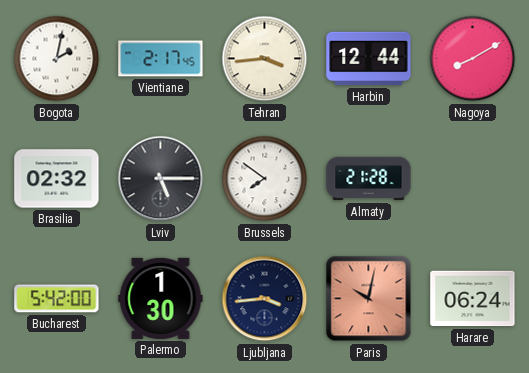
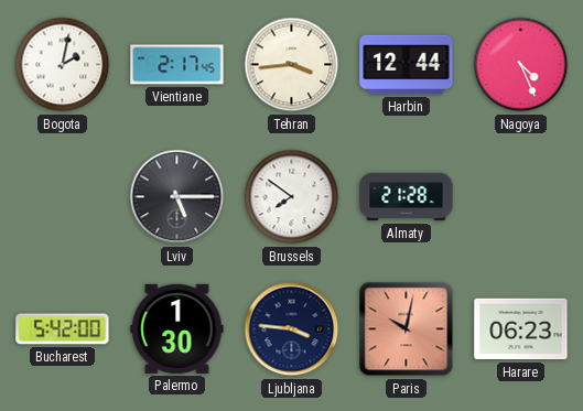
Nagoya: 8:10 -> 4:26 (521, 65)
Brasilia: 02:32 -> none (57, 179)
Ljubljana: 3:44 -> 3:46 (292, 329)
Harare: 06:24 -> 06:23 (521, 329)
